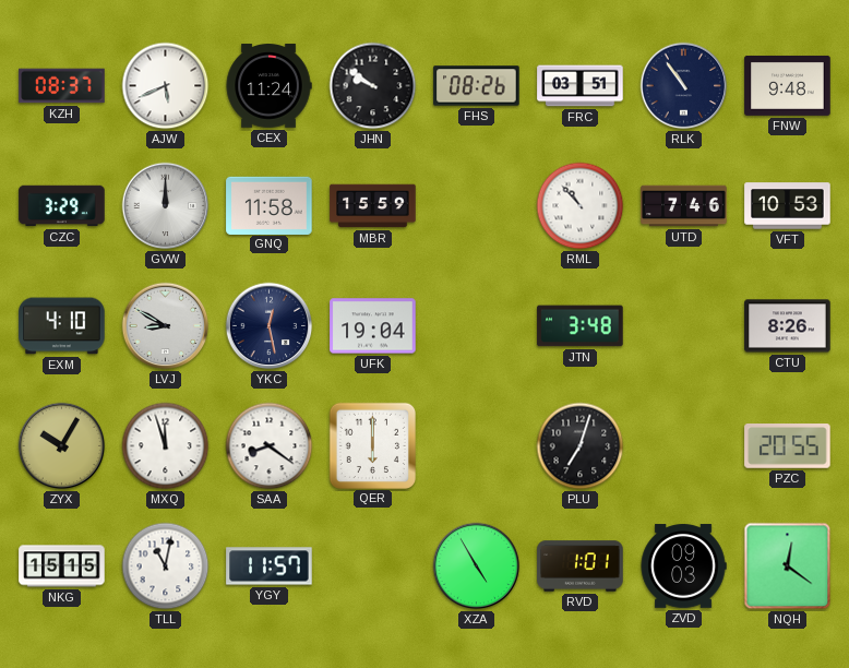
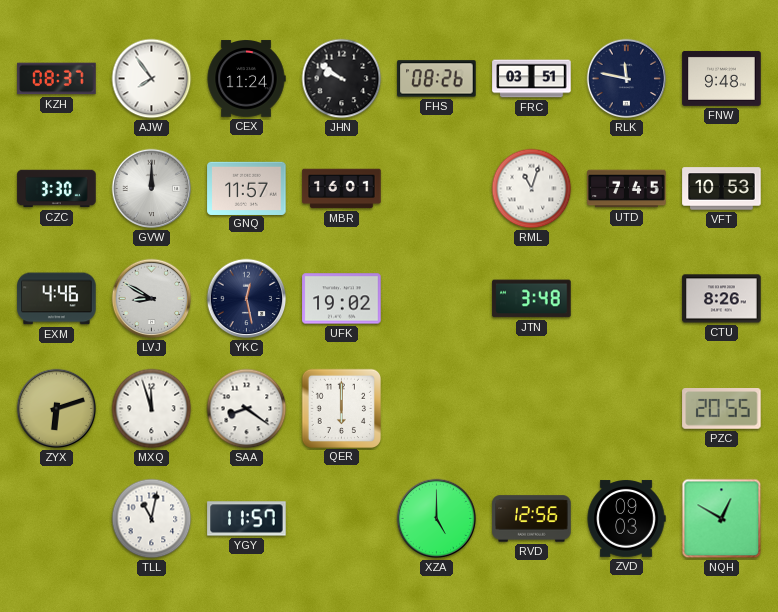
AJW: 5:41 -> 7:54 (152, 79)
RLK: 10:54 -> 11:47 (627, 79)
CZC: 3:29 -> 3:30 (57, 189)
GNQ: 11:58 -> 11:57 (247, 188)
MBR: 15:59 -> 16:01 (342, 189)
RML: 10:53 -> 11:03 (532, 189)
UTD: 7:46 -> 7:45 (627, 189)
EXM: 4:10 -> 4:46 (57, 299)
UFK: 19:04 -> 19:02 (342, 299)
ZYX: 10:05 -> 6:12 (57, 409)
PLU: 7:03 -> none (581, 446)
NKG: 15:15 -> none (62, 566)
XZA: 4:55 -> 5:00 (437, 519)
RVD: 1:01 -> 12:56 (532, 519)
NQH: 12:21 -> 12:50 (722, 519)
